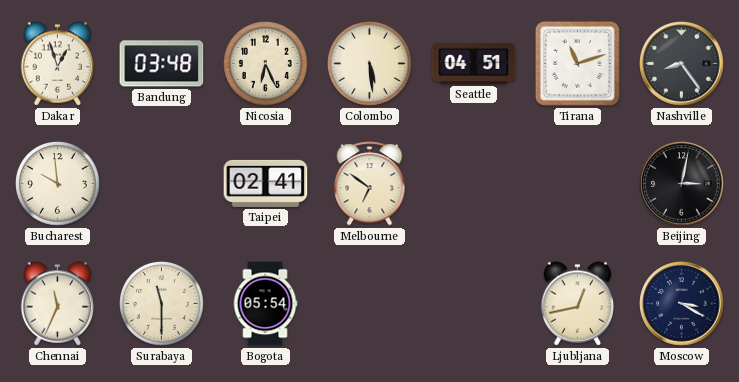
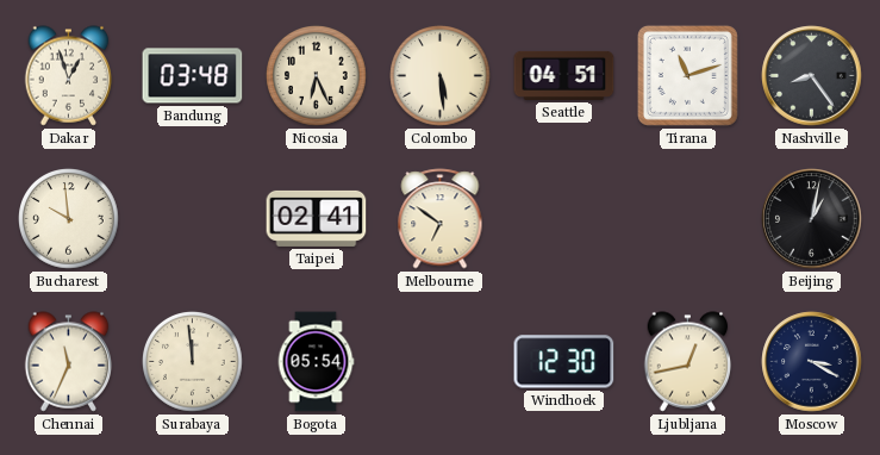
Beijing: 3:02 -> 1:02 (812, 219)
Surabaya: 11:30 -> 11:59 (193, 362)
Windhoek: none -> 12:30 (564, 362)
